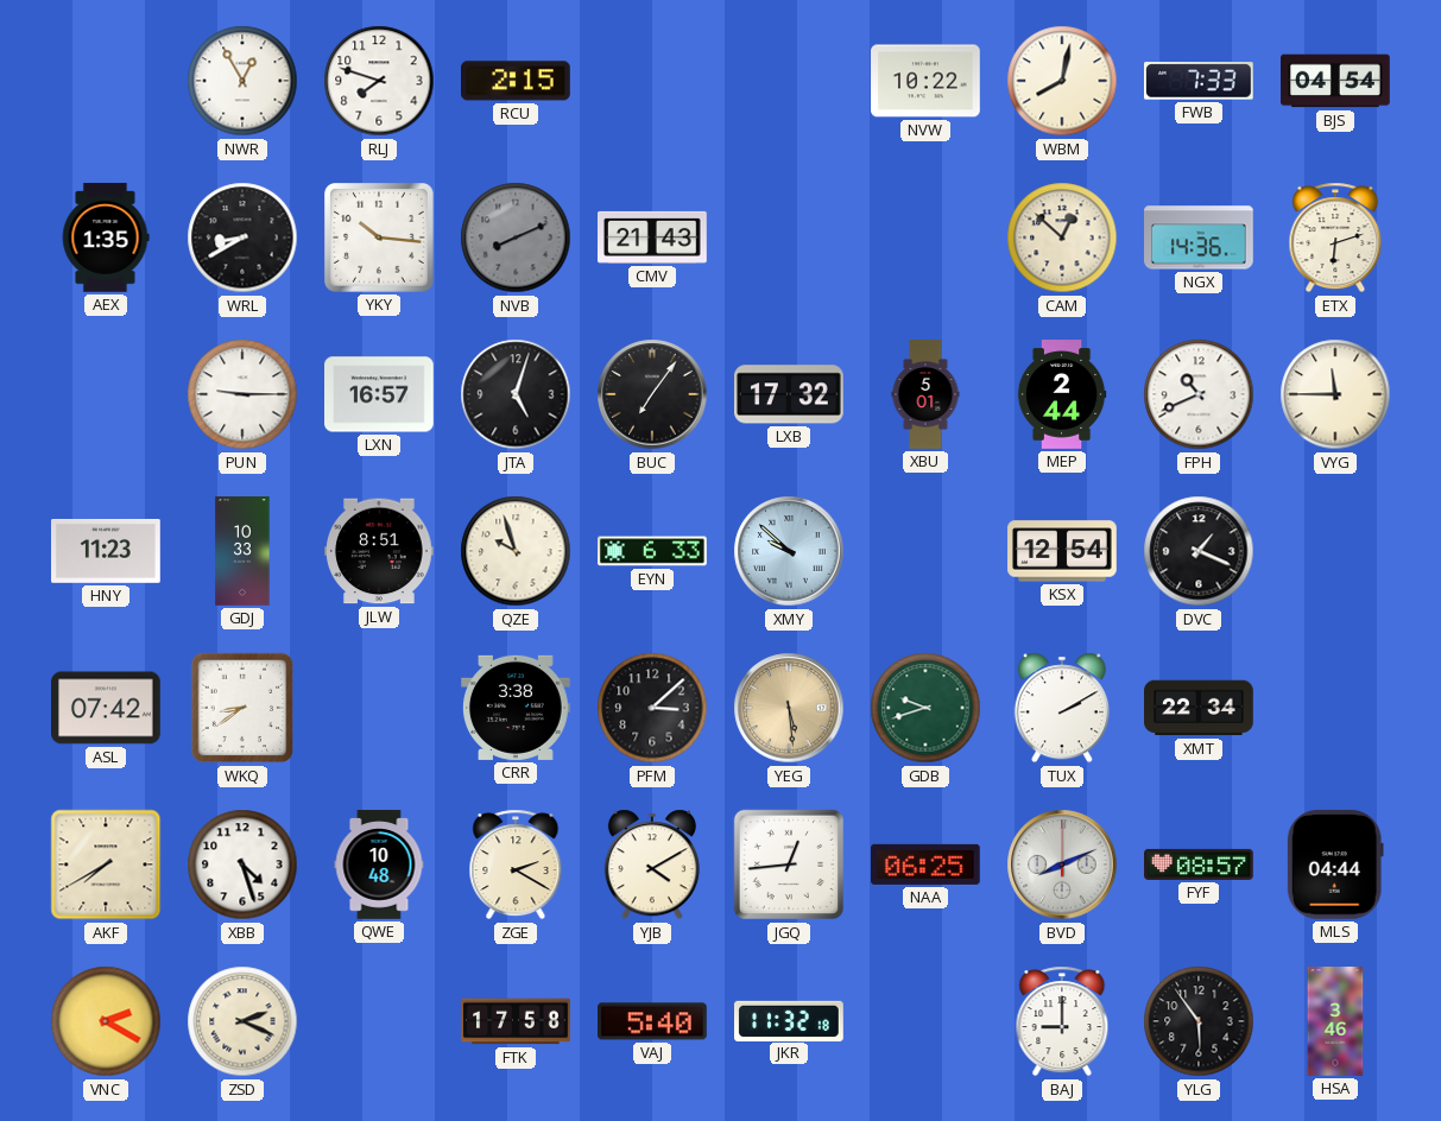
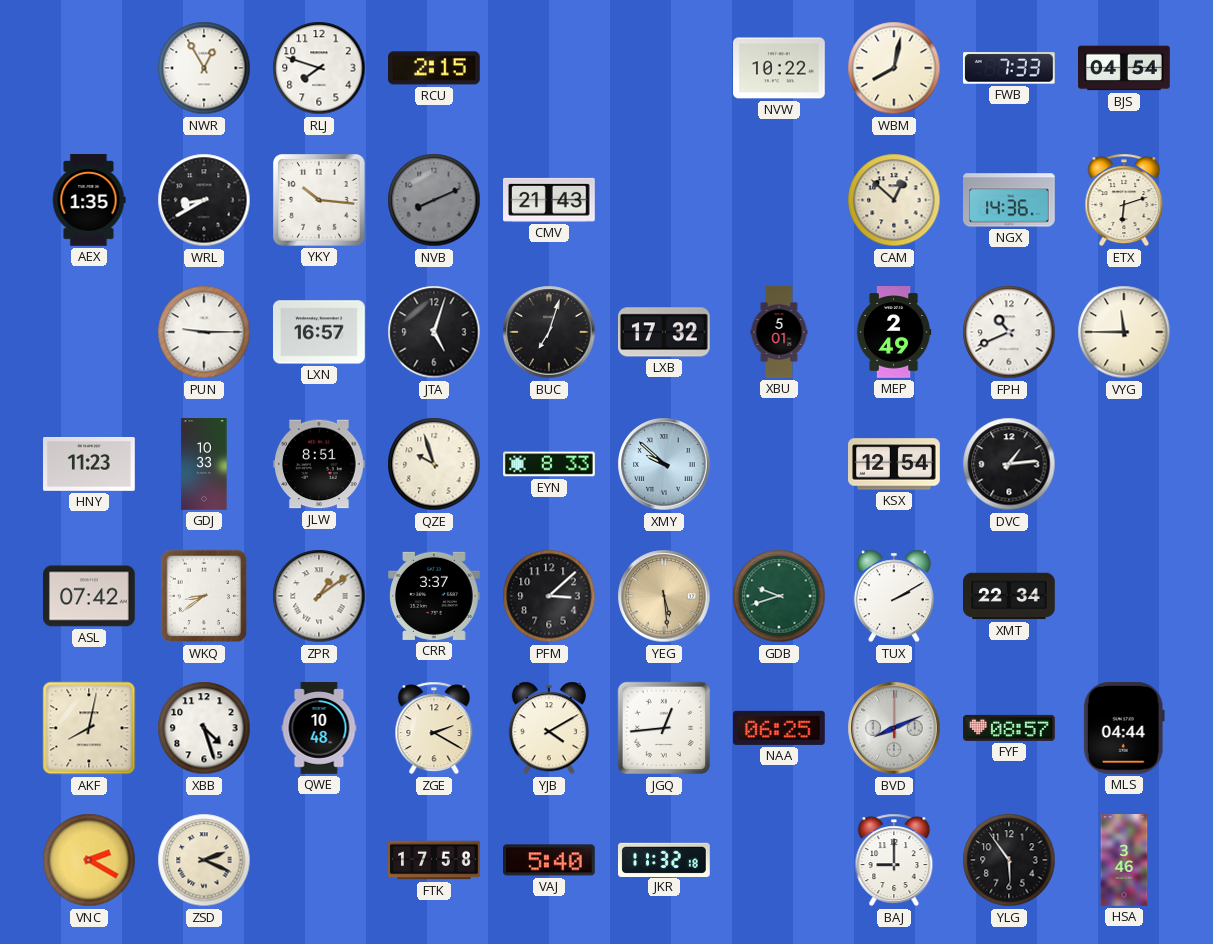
BUC: 7:06 -> 7:03 (549, 332)
MEP: 2:44 -> 2:49 (894, 332)
EYN: 6:33 -> 8:33 (550, 464)
DVC: 1:19 -> 1:14 (1009, 464)
ZPR: none -> 1:09 (319, 596)
CRR: 3:38 -> 3:37 (435, 596)
AKF: 7:40 -> 8:02 (89, 728)
